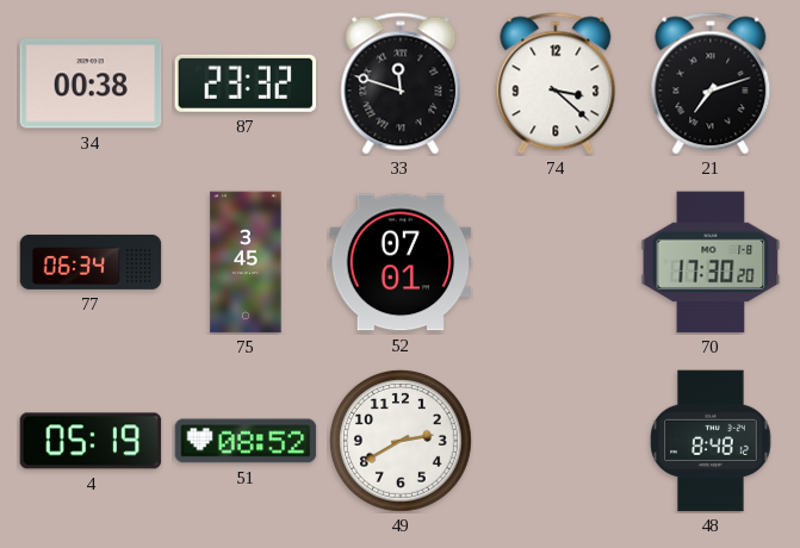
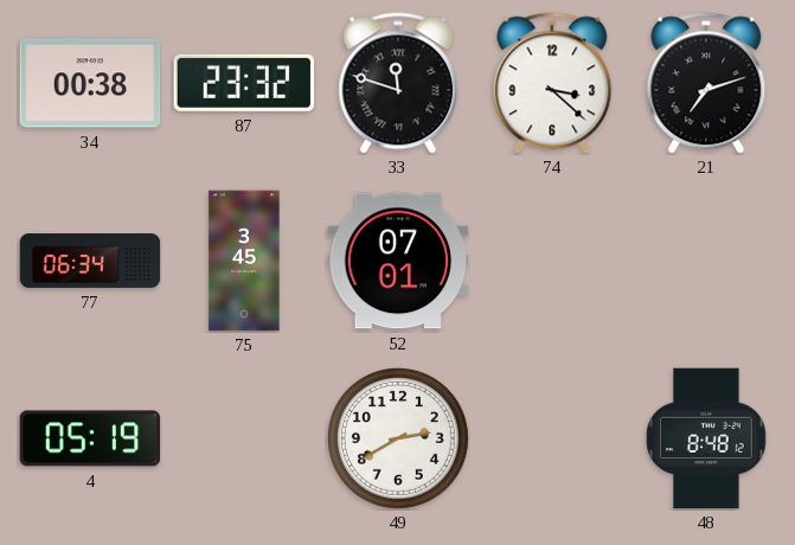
70: 17:30 -> none (711, 262)
51: 08:52 -> none (246, 441)
